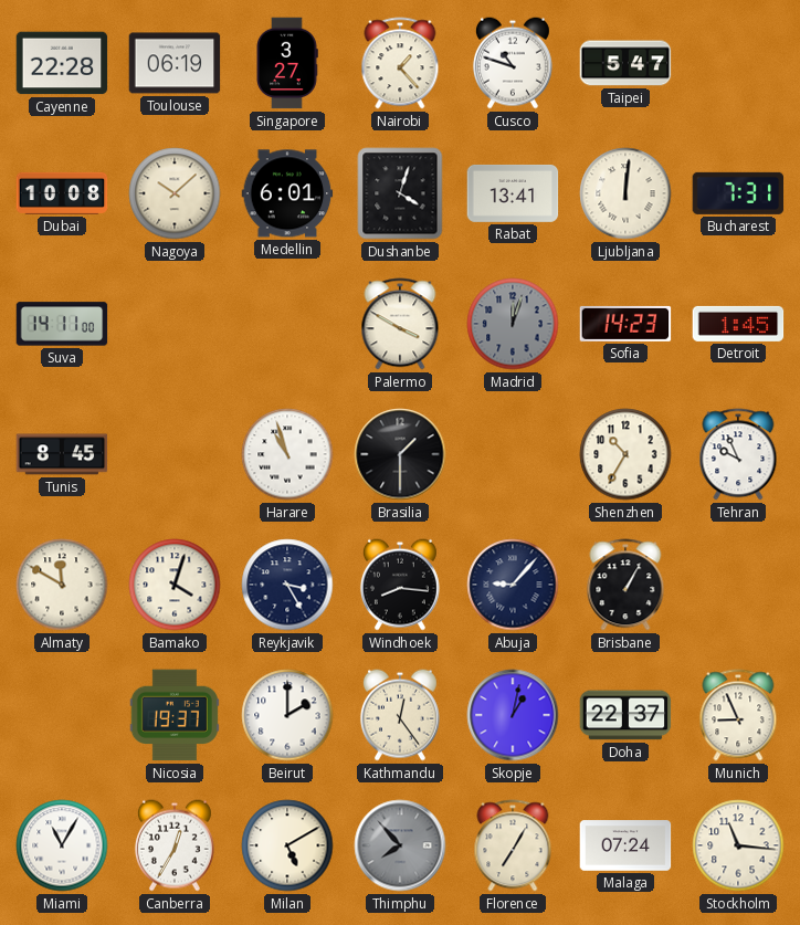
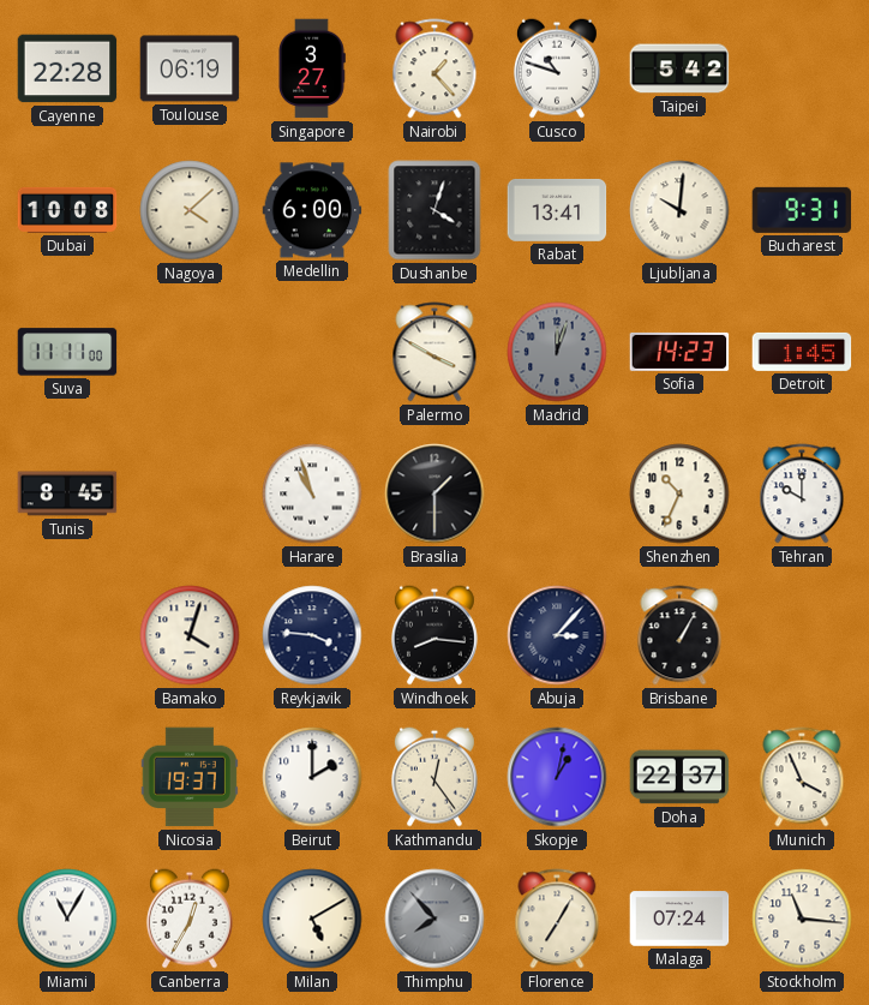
Taipei: 5:47 -> 5:42 (679, 68)
Nagoya: 10:08 -> 4:08 (190, 210)
Medellin: 6:01 -> 6:00 (312, 210)
Ljubljana: 12:01 -> 10:01 (679, 210)
Bucharest: 7:31 -> 9:31 (802, 210)
Suva: 14:11 -> 11:11 (67, 352)
Shenzhen: 10:35 -> 10:34 (679, 493)
Tehran: 9:56 -> 10:00 (802, 493)
Almaty: 11:50 -> none (62, 585)
Reykjavik: 3:25 -> 3:46 (312, 635)
Abuja: 9:07 -> 3:07 (557, 635)
Munich: 8:56 -> 3:56 (802, 777)
